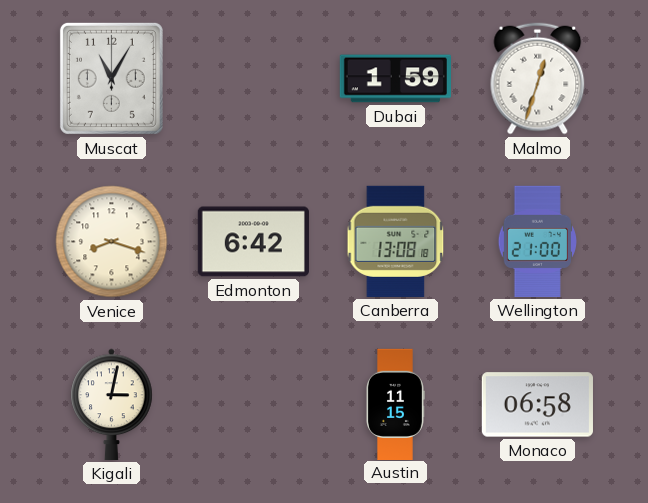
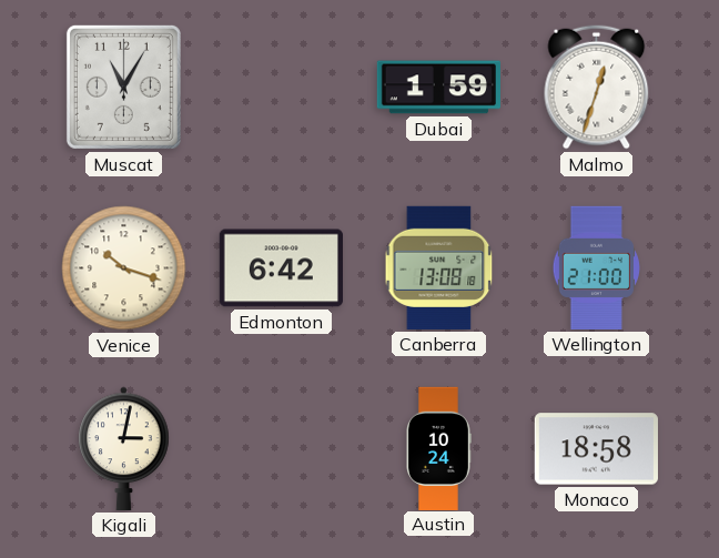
Venice: 8:18 -> 10:18 (124, 268)
Austin: 11:15 -> 10:24 (438, 448)
Monaco: 06:58 -> 18:58 (596, 449)
